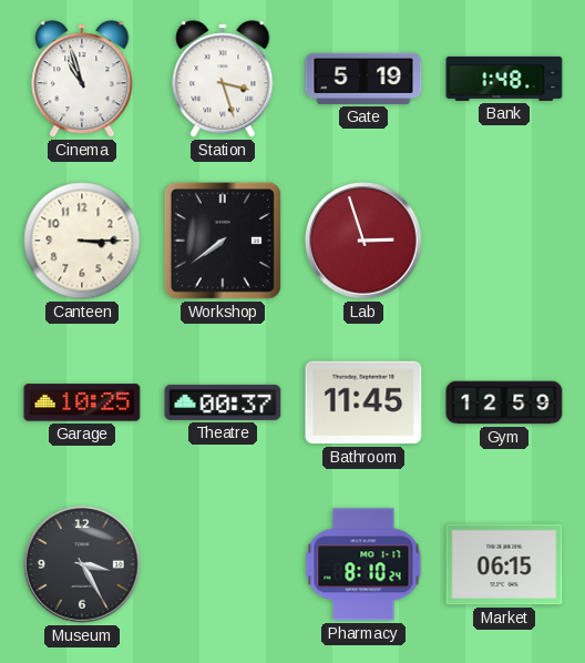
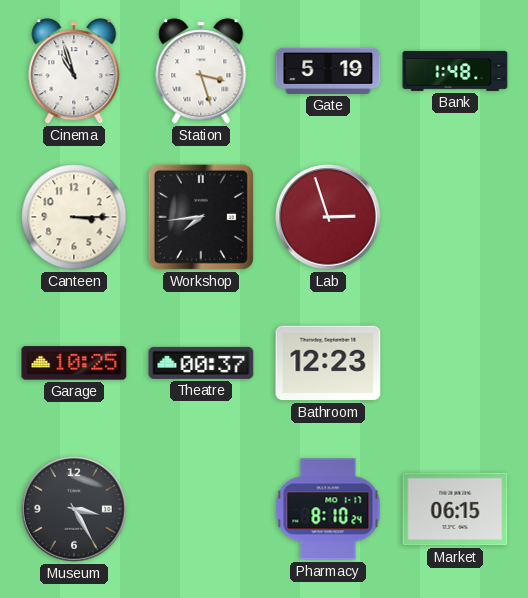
Workshop: 7:39 -> 7:44 (201, 217)
Bathroom: 11:45 -> 12:23 (328, 363)
Gym: 12:59 -> none (504, 402)
